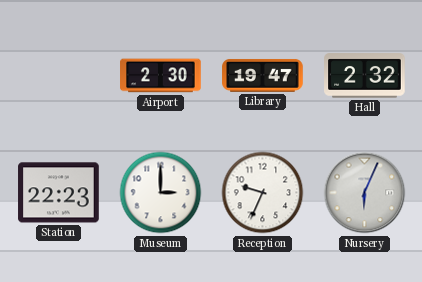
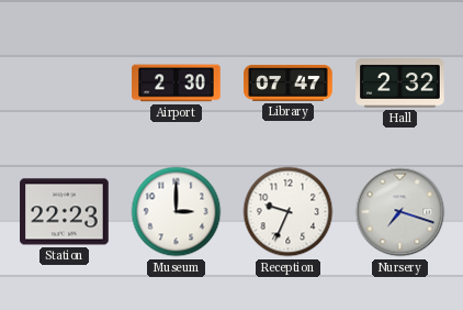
Library: 19:47 -> 07:47 (289, 84)
Nursery: 6:04 -> 7:18 (400, 212)
